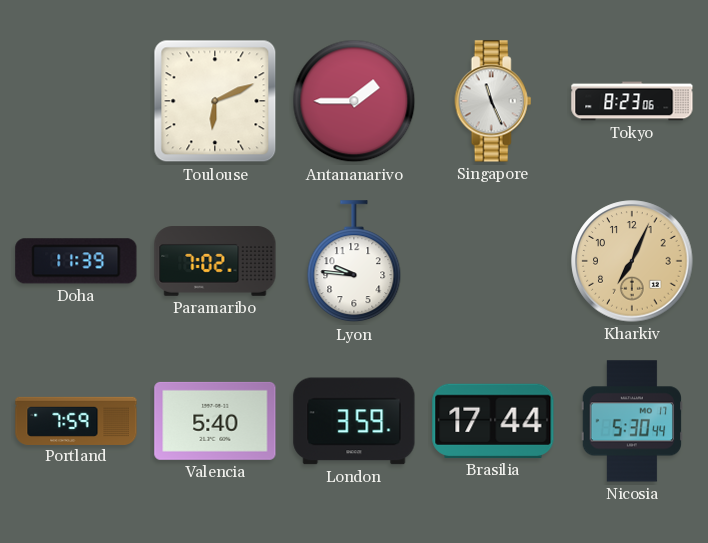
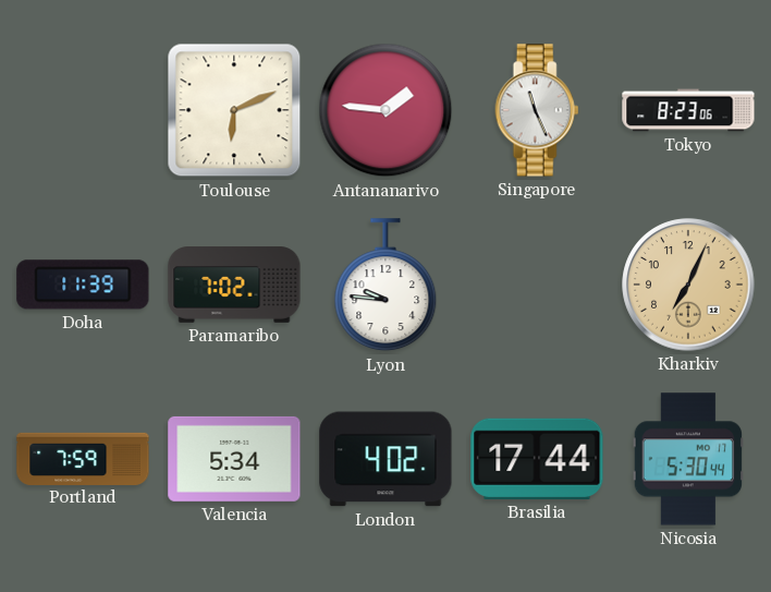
Antananarivo: 1:45 -> 1:46 (385, 110)
Valencia: 5:40 -> 5:34 (234, 459)
London: 3:59 -> 4:02 (385, 459)
